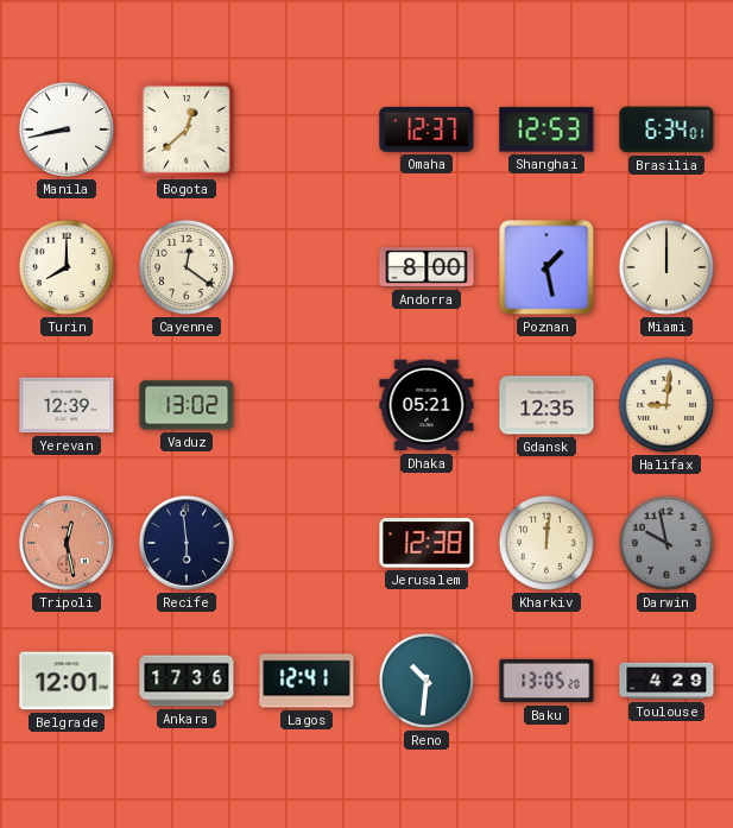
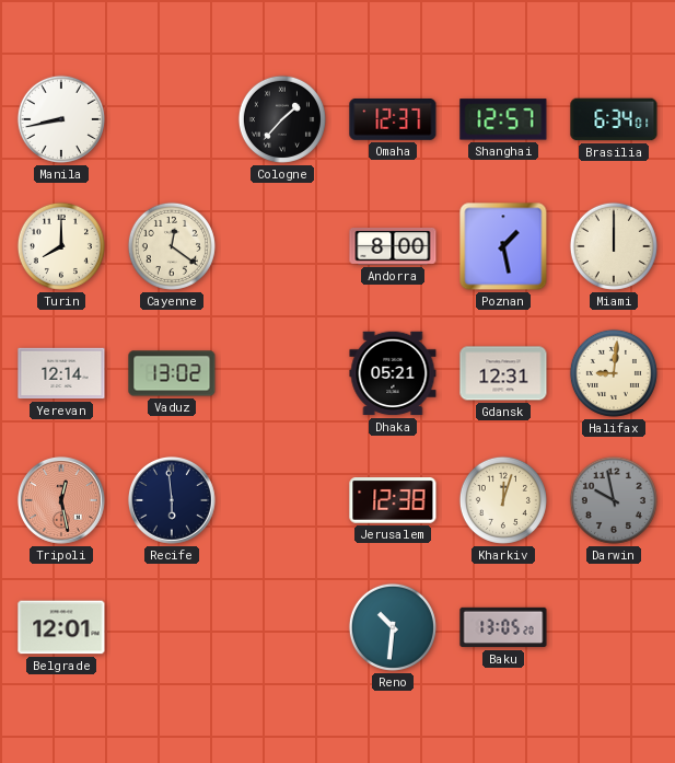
Bogota: 12:38 -> none (187, 129)
Cologne: none -> 1:37 (282, 119)
Shanghai: 12:53 -> 12:57 (503, 119)
Yerevan: 12:39 -> 12:14 (61, 373)
Gdansk: 12:35 -> 12:31 (503, 373)
Kharkiv: 12:01 -> 12:03 (503, 500)
Ankara: 17:36 -> none (187, 681)
Lagos: 12:41 -> none (307, 681)
Toulouse: 4:29 -> none (666, 681)
